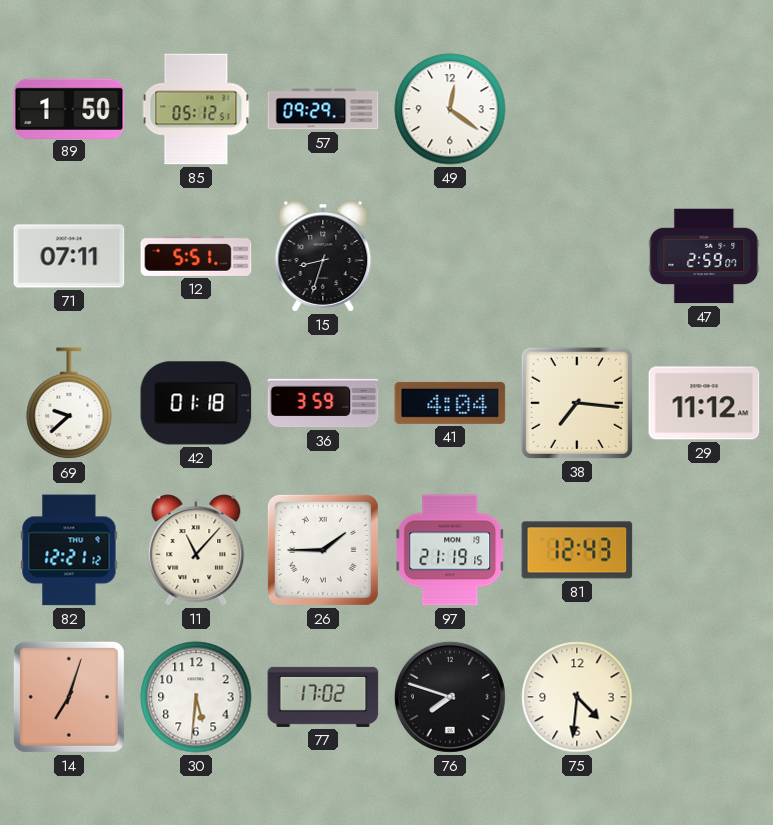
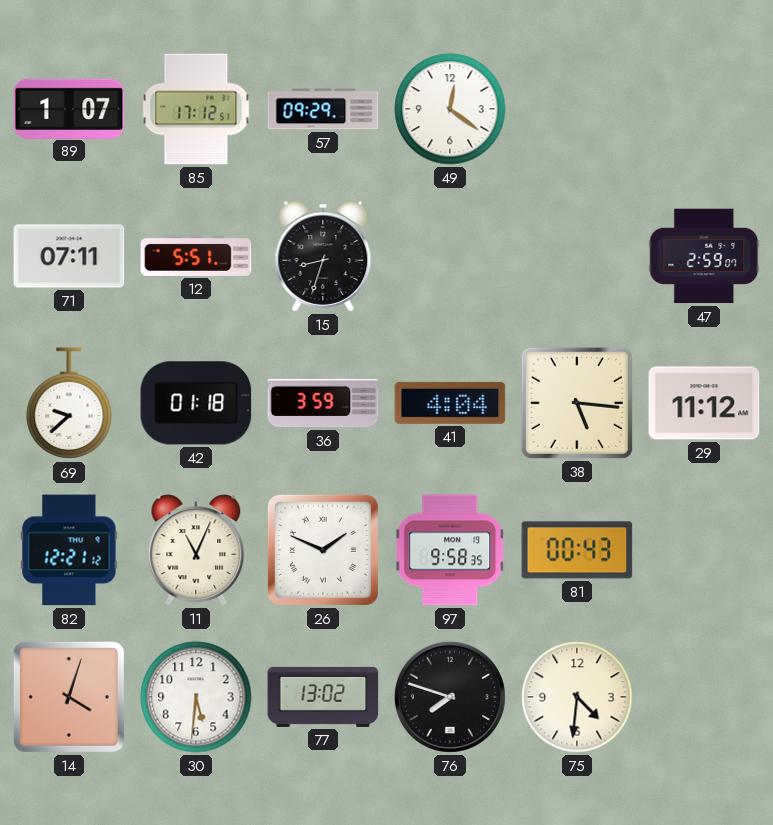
89: 1:50 -> 1:07 (69, 108)
85: 05:12 -> 17:12 (196, 109)
38: 7:16 -> 5:16 (577, 403)
11: 11:07 -> 11:04 (196, 550)
26: 1:45 -> 1:49 (323, 550)
97: 21:19 -> 9:58 (450, 550)
81: 12:43 -> 00:43 (577, 550)
14: 7:03 -> 4:03 (69, 697)
77: 17:02 -> 13:02 (323, 697)
